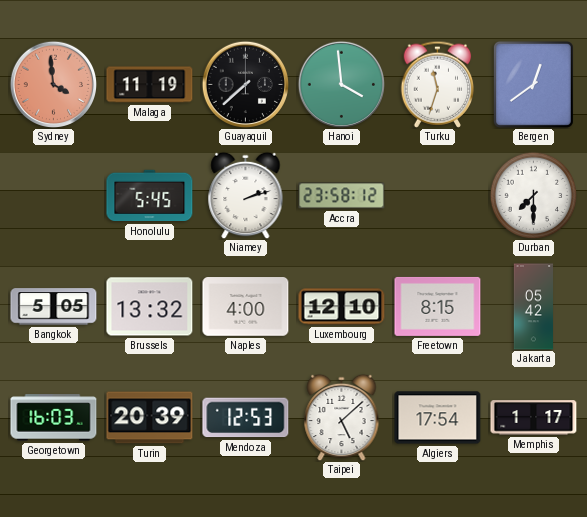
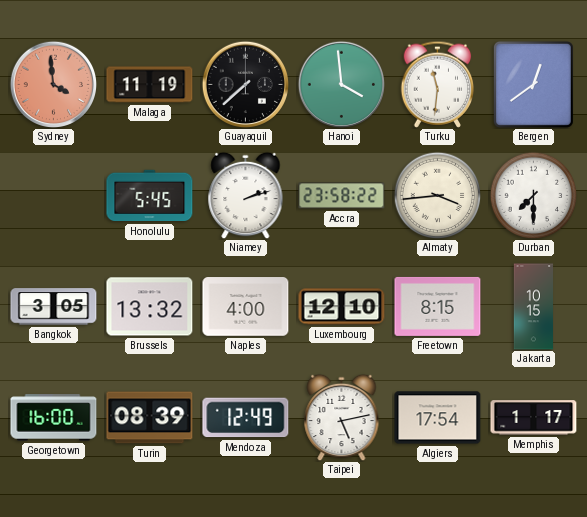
Turku: 11:33 -> 11:31 (438, 84)
Accra: 23:58:12 -> 23:58:22 (342, 196)
Almaty: none -> 3:44 (437, 195)
Bangkok: 5:05 -> 3:05 (54, 307)
Jakarta: 05:42 -> 10:15 (534, 307)
Georgetown: 16:03 -> 16:00 (54, 418)
Turin: 20:39 -> 08:39 (150, 418)
Mendoza: 12:53 -> 12:49 (246, 418)
Taipei: 5:08 -> 5:13 (342, 417)
